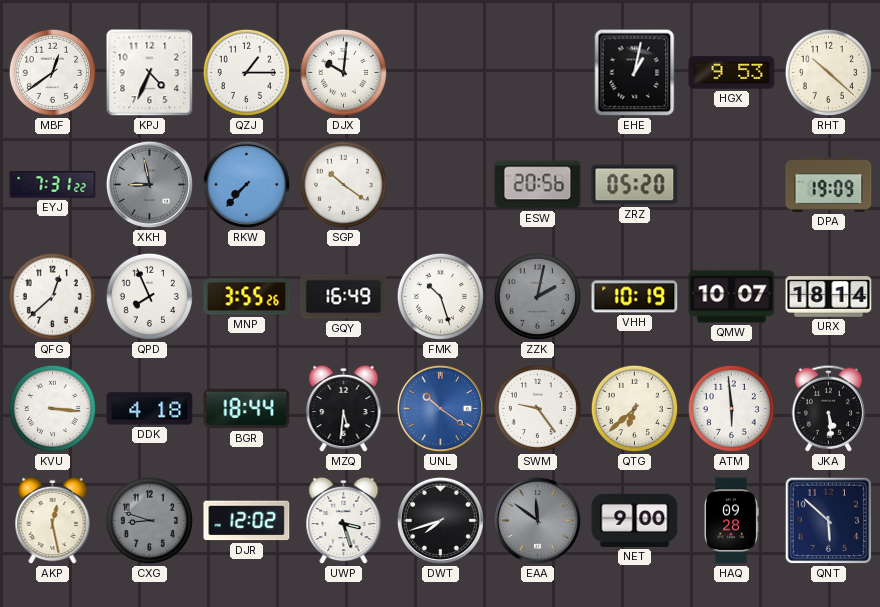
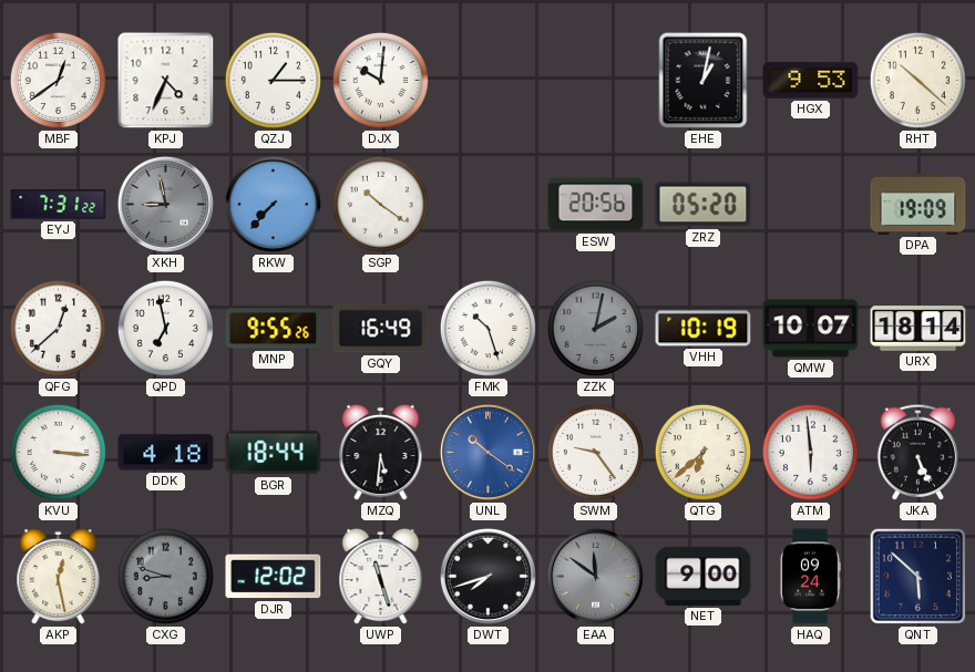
QPD: 7:56 -> 6:58 (165, 328)
MNP: 3:55 -> 9:55 (274, 329)
JKA: 5:29 -> 5:26 (917, 452)
UWP: 3:27 -> 11:27 (381, 577)
HAQ: 09:28 -> 09:24 (810, 577)
